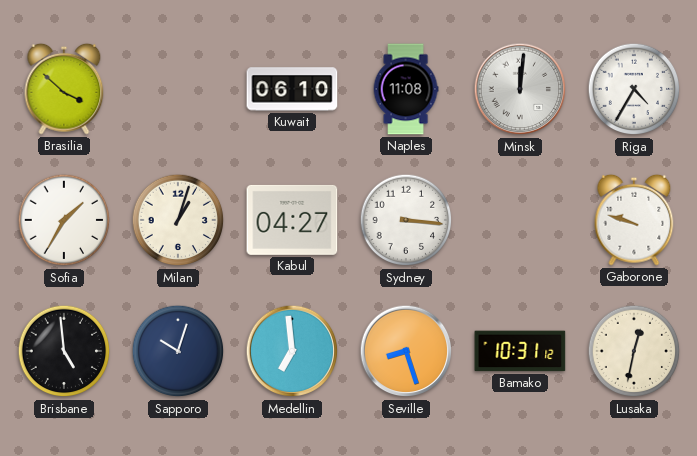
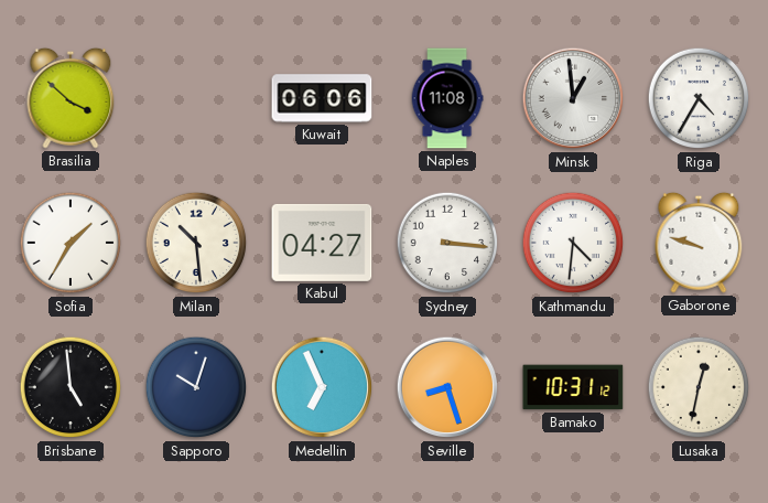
Kuwait: 06:10 -> 06:06 (322, 98)
Minsk: 12:01 -> 12:59 (573, 98)
Milan: 1:03 -> 10:29 (196, 243)
Kathmandu: none -> 4:31 (573, 243)
Medellin: 6:59 -> 6:56 (322, 387)
